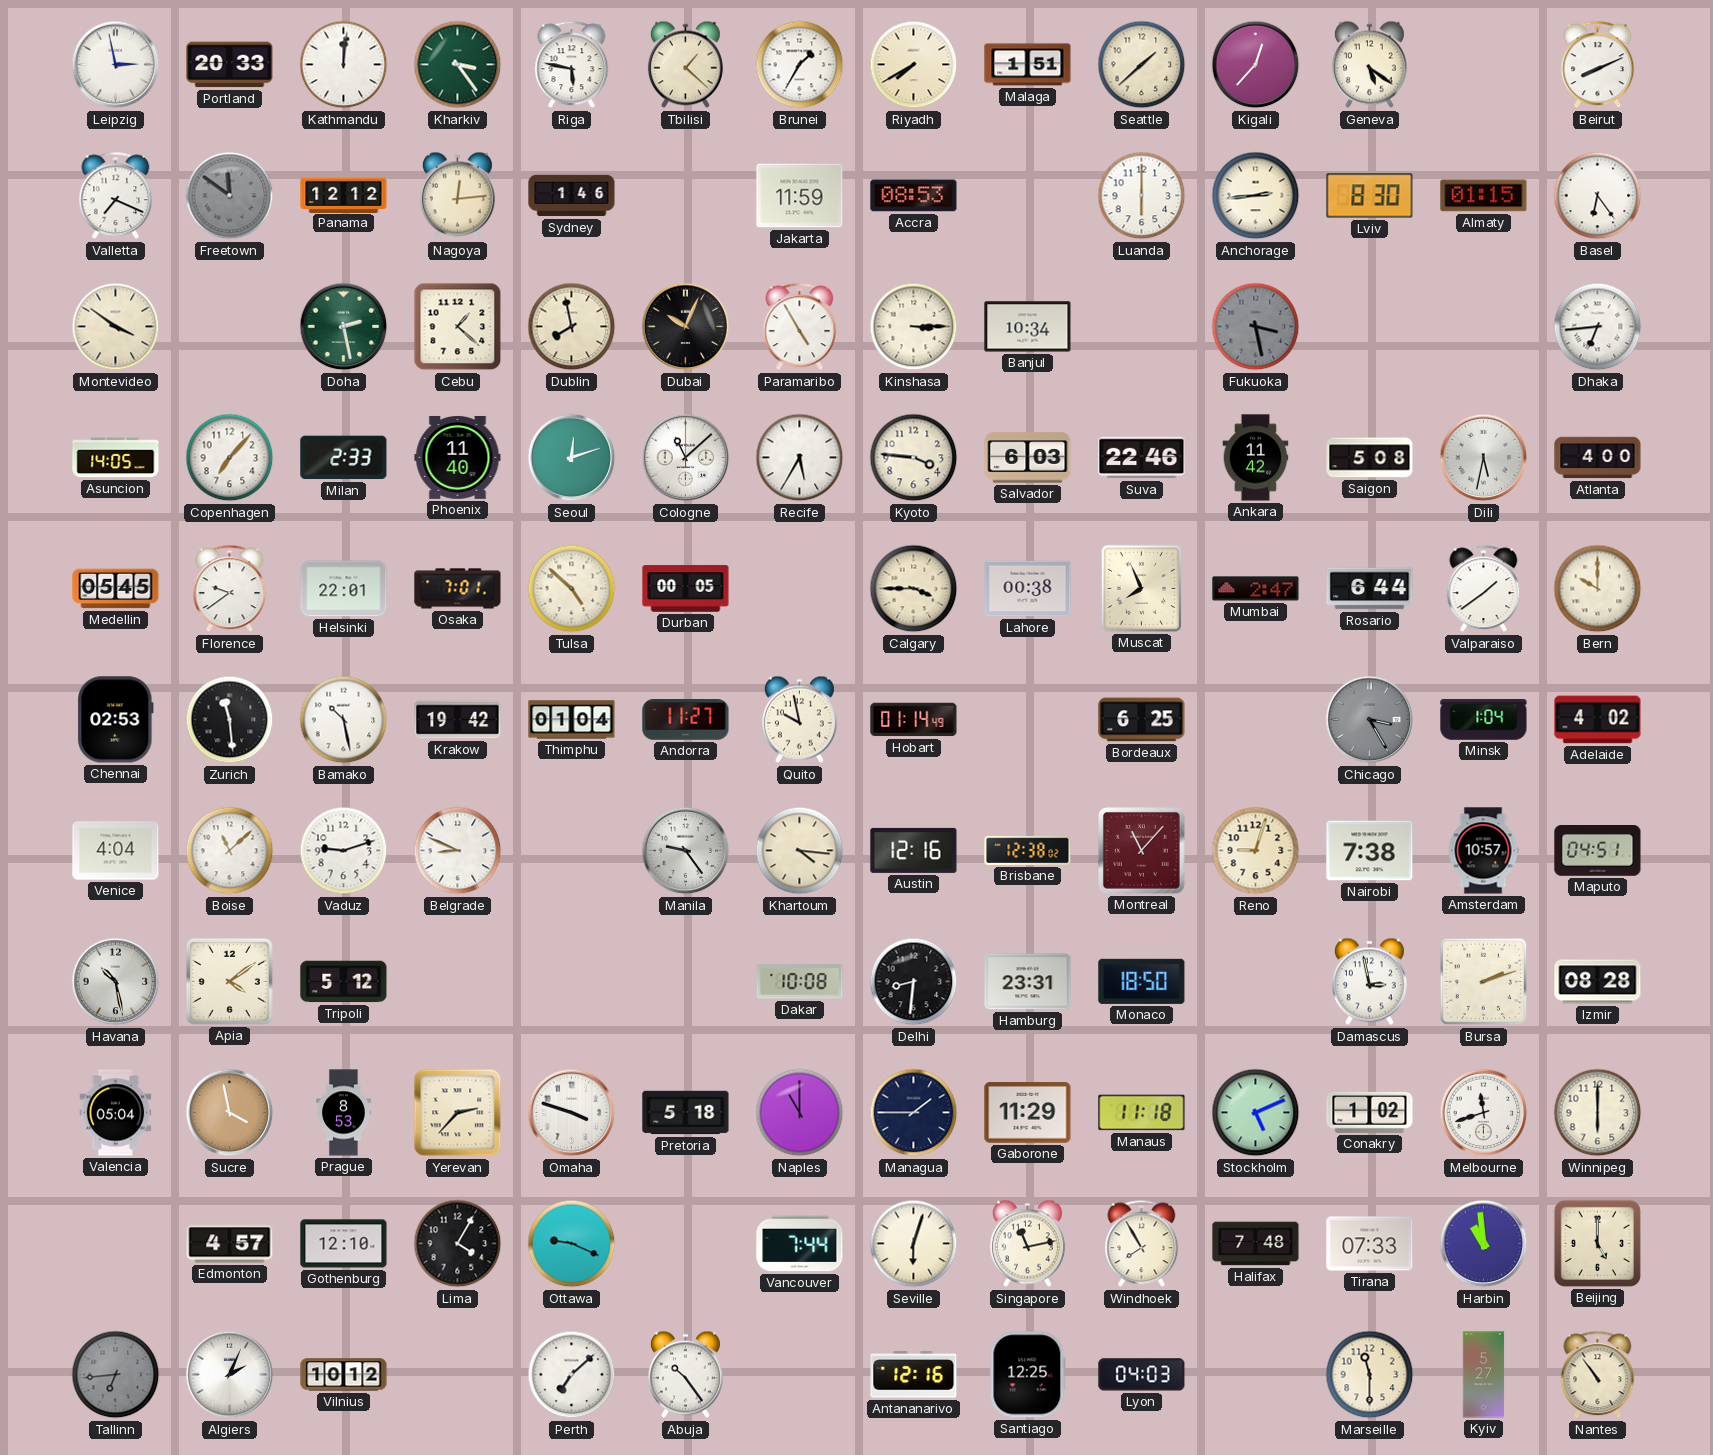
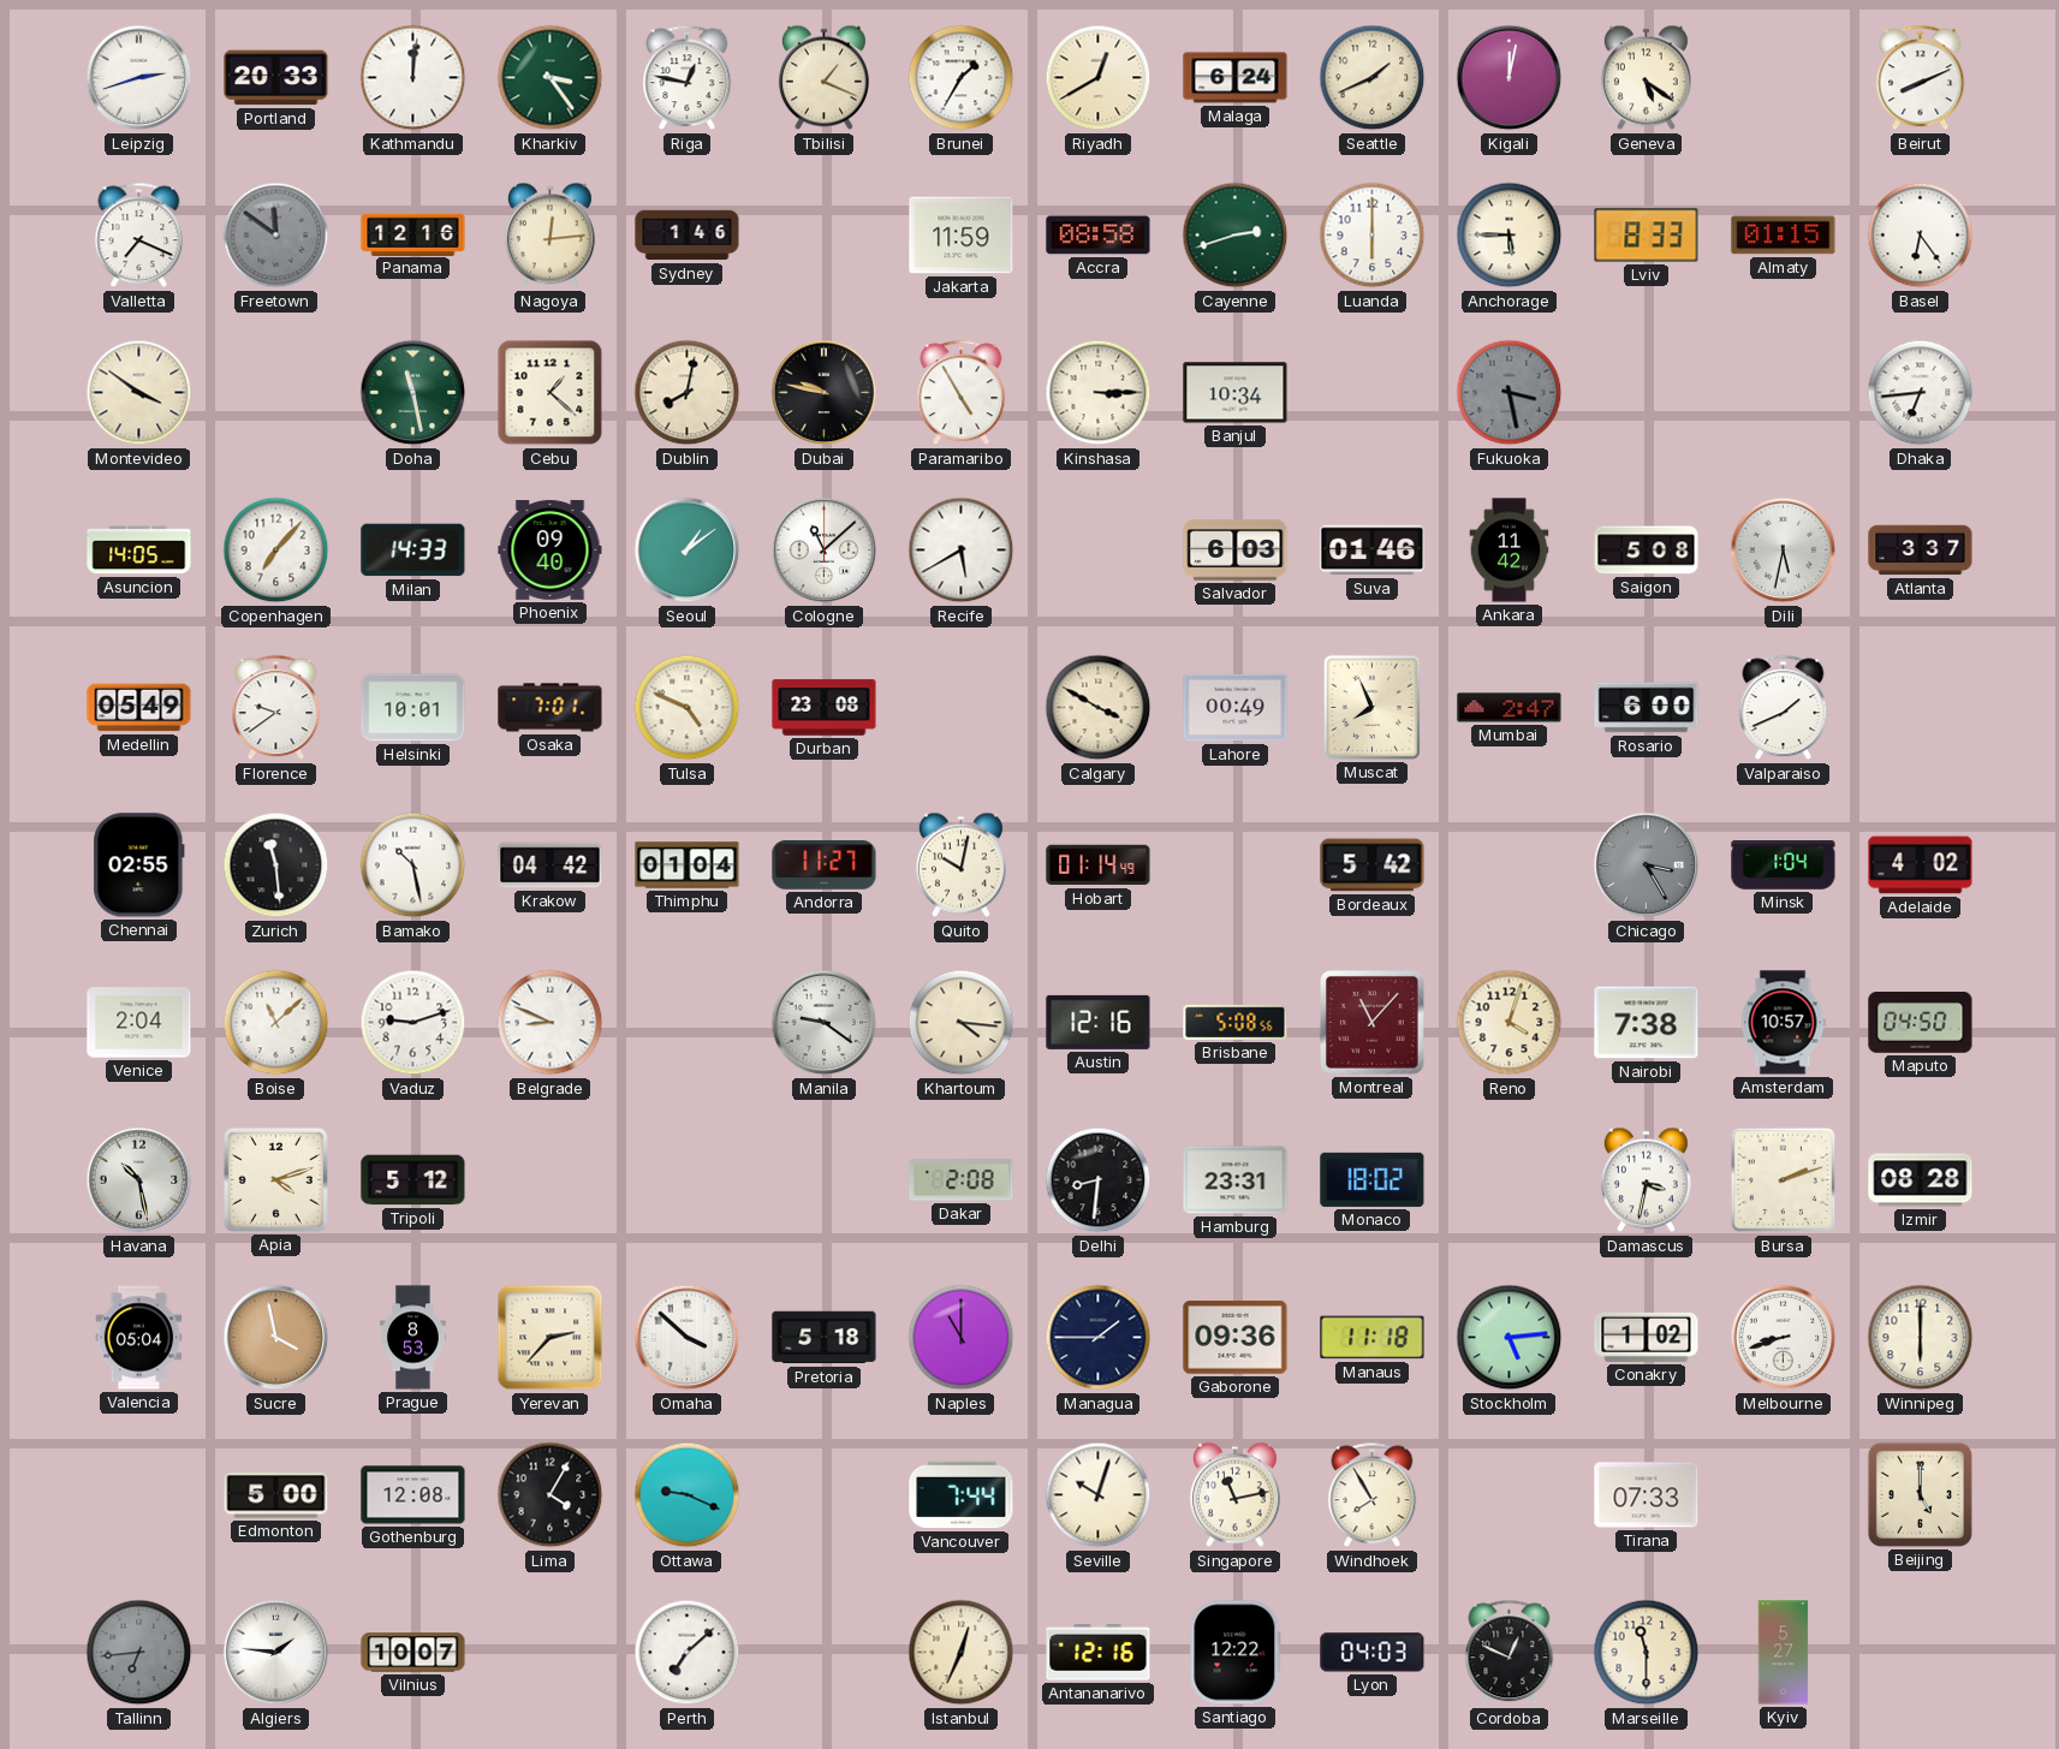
Leipzig: 2:58 -> 2:42 (139, 78)
Riga: 5:47 -> 12:47 (688, 78)
Tbilisi: 1:22 -> 1:19 (823, 78)
Riyadh: 7:40 -> 12:40 (1099, 78)
Malaga: 1:51 -> 6:24 (1236, 78)
Seattle: 1:38 -> 1:41 (1373, 78)
Kigali: 12:37 -> 12:02 (1510, 78)
Panama: 12:12 -> 12:16 (413, 234)
Accra: 08:53 -> 08:58 (1099, 236)
Cayenne: none -> 2:42 (1236, 236)
Anchorage: 2:44 -> 5:45 (1510, 236)
Lviv: 8:30 -> 8:33 (1647, 236)
Doha: 2:28 -> 11:28 (413, 393)
Dublin: 7:58 -> 8:02 (688, 393)
Dubai: 10:04 -> 9:47 (825, 393)
Milan: 2:33 -> 14:33 (413, 551)
Phoenix: 11:40 -> 09:40 (551, 549)
Seoul: 12:12 -> 1:09 (688, 551)
Recife: 5:35 -> 5:40 (962, 551)
Kyoto: 3:46 -> none (914, 458)
Suva: 22:46 -> 01:46 (1373, 551)
Atlanta: 4:00 -> 3:37 (1921, 551)
Medellin: 05:45 -> 05:49 (139, 708)
Helsinki: 22:01 -> 10:01 (413, 708)
Tulsa: 4:52 -> 4:49 (688, 708)
Durban: 00:05 -> 23:08 (825, 708)
Calgary: 3:45 -> 3:50 (1099, 708)
Lahore: 00:38 -> 00:49 (1236, 708)
Rosario: 6:44 -> 6:00 (1647, 708)
Valparaiso: 1:39 -> 1:41 (1784, 708)
Bern: 10:00 -> none (1598, 589)
Chennai: 02:53 -> 02:55 (139, 865)
Krakow: 19:42 -> 04:42 (551, 865)
Quito: 9:58 -> 10:02 (960, 865)
Bordeaux: 6:25 -> 5:42 (1373, 865)
Venice: 4:04 -> 2:04 (139, 1023)
Manila: 9:24 -> 9:21 (825, 1023)
Brisbane: 12:38 -> 5:08 (1236, 1022)
Reno: 9:03 -> 4:03 (1510, 1023)
Maputo: 04:51 -> 04:50 (1921, 1023)
Apia: 4:09 -> 4:12 (275, 1179)
Dakar: 10:08 -> 2:08 (962, 1180)
Monaco: 18:50 -> 18:02 (1373, 1179)
Damascus: 2:58 -> 3:32 (1646, 1180)
Omaha: 3:48 -> 3:52 (688, 1338)
Gaborone: 11:29 -> 09:36 (1236, 1338)
Stockholm: 5:11 -> 5:14 (1510, 1338)
Melbourne: 11:42 -> 8:42 (1784, 1338)
Edmonton: 4:57 -> 5:00 (276, 1495)
Gothenburg: 12:10 -> 12:08 (413, 1495)
Seville: 6:03 -> 10:03 (1099, 1495)
Halifax: 7:48 -> none (1256, 1244)
Harbin: 10:59 -> none (1484, 1244)
Algiers: 2:04 -> 1:46 (276, 1653)
Vilnius: 10:12 -> 10:07 (413, 1653)
Abuja: 10:24 -> none (685, 1375)
Istanbul: none -> 12:34 (962, 1653)
Santiago: 12:25 -> 12:22 (1236, 1653)
Cordoba: none -> 12:49 (1510, 1653)
Nantes: 10:54 -> none (1598, 1375)
